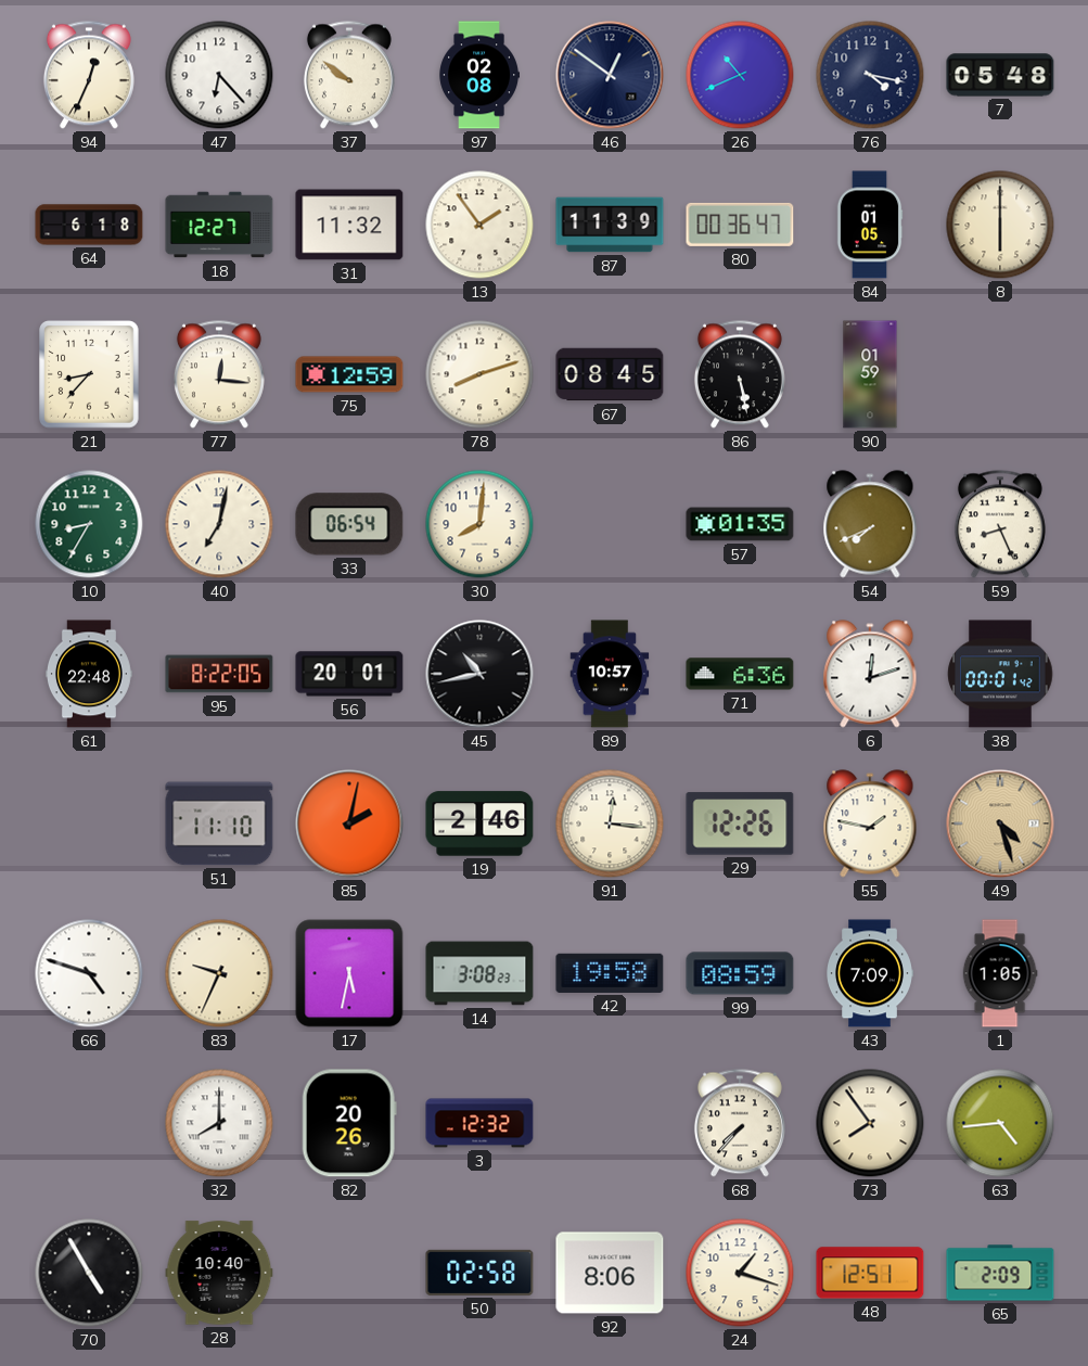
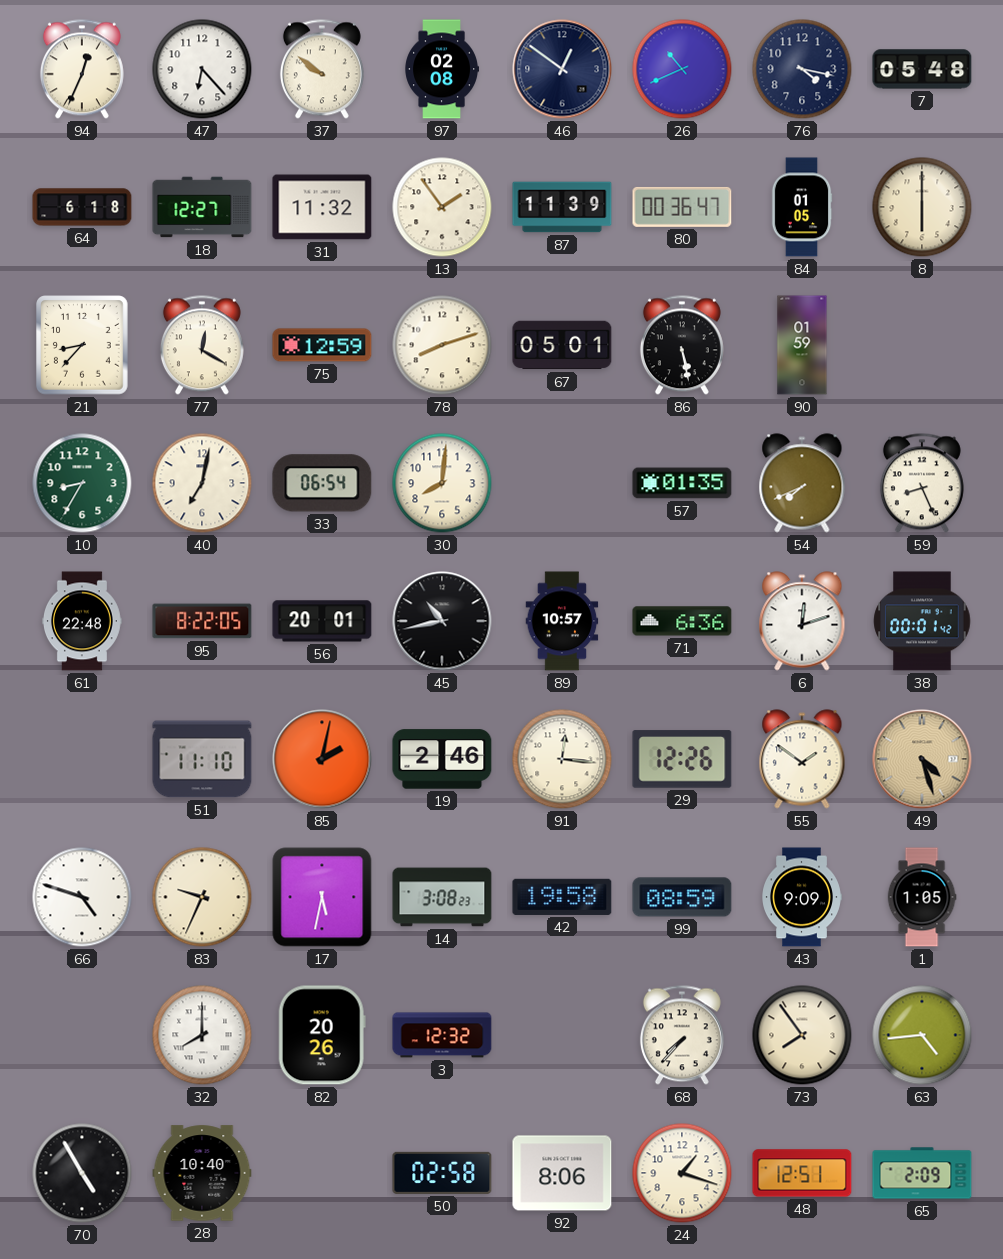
77: 12:16 -> 12:20 (202, 345)
67: 08:45 -> 05:01 (562, 345)
55: 1:47 -> 1:51 (802, 759)
43: 7:09 -> 9:09 (802, 897)
